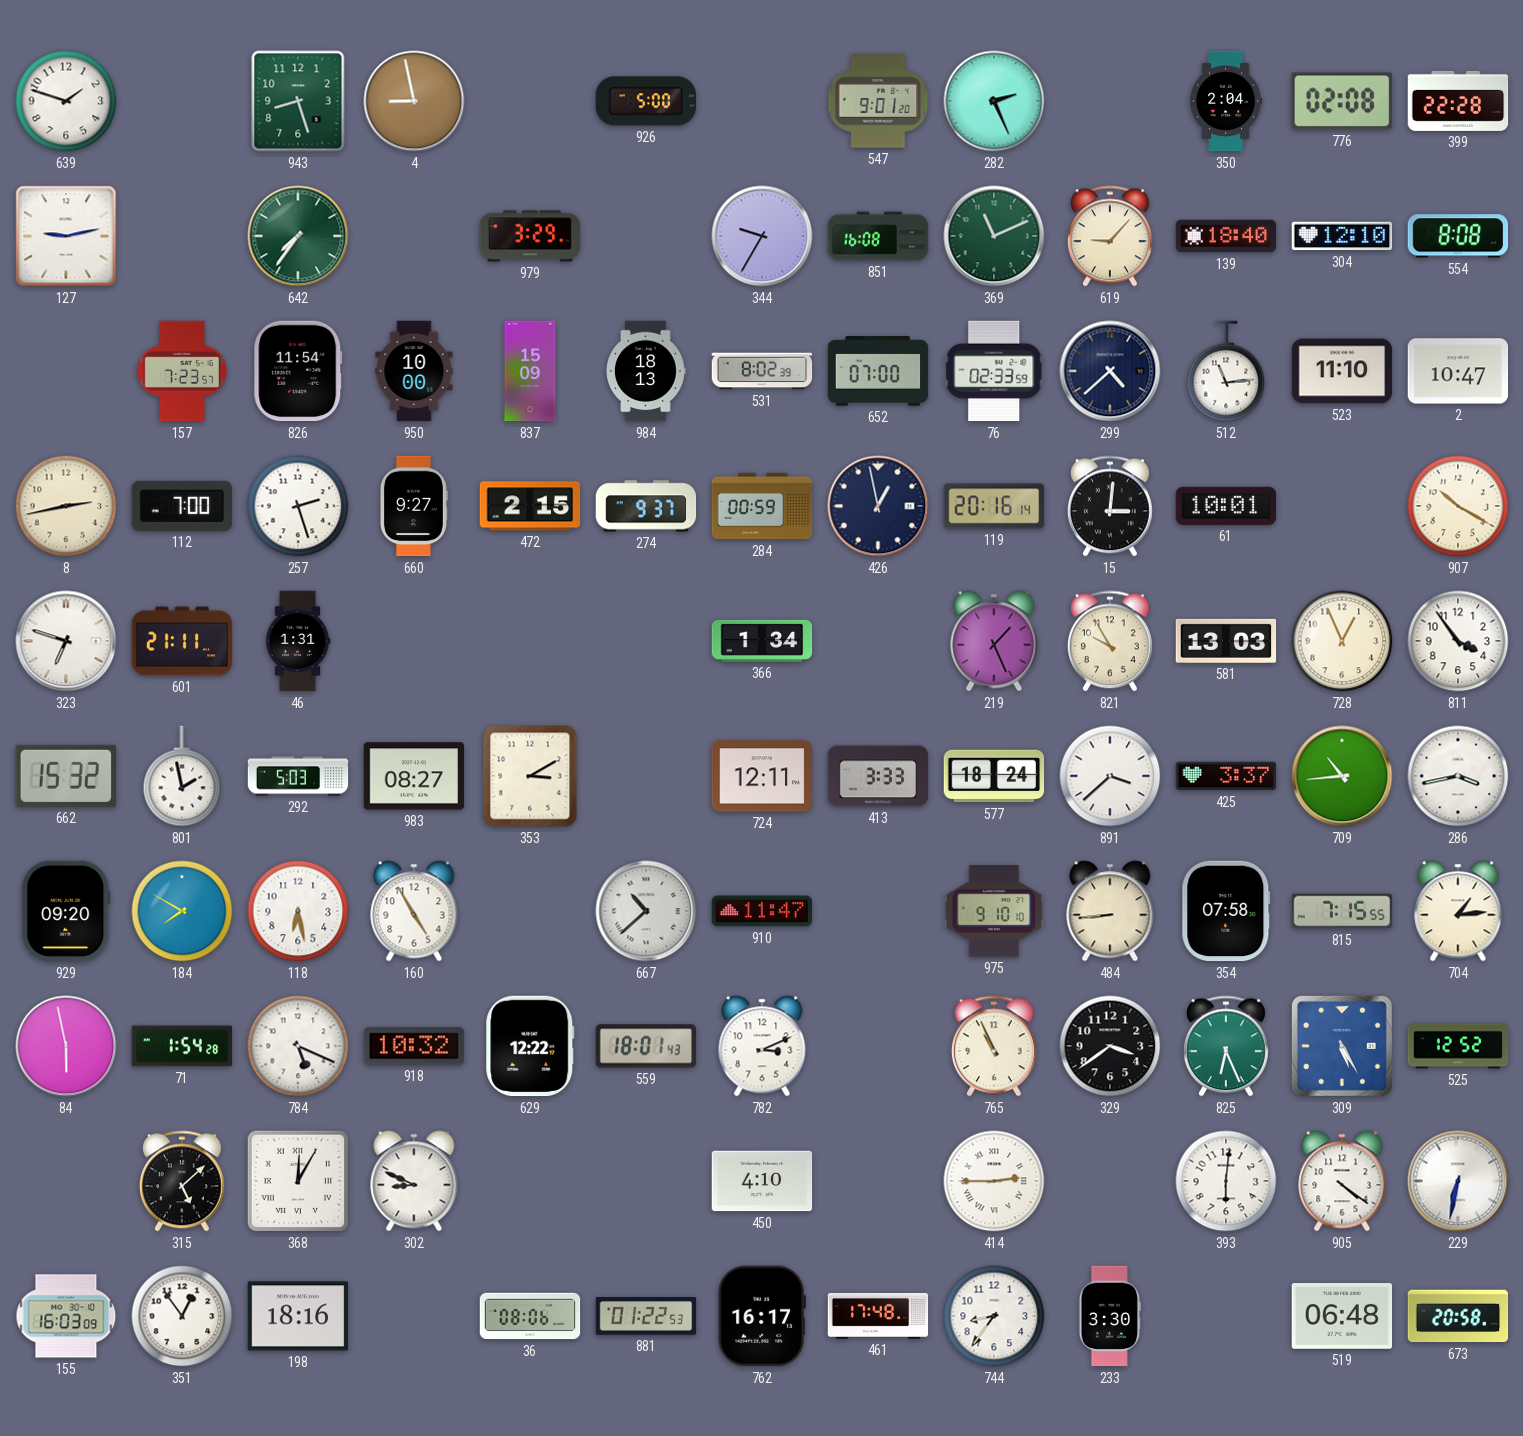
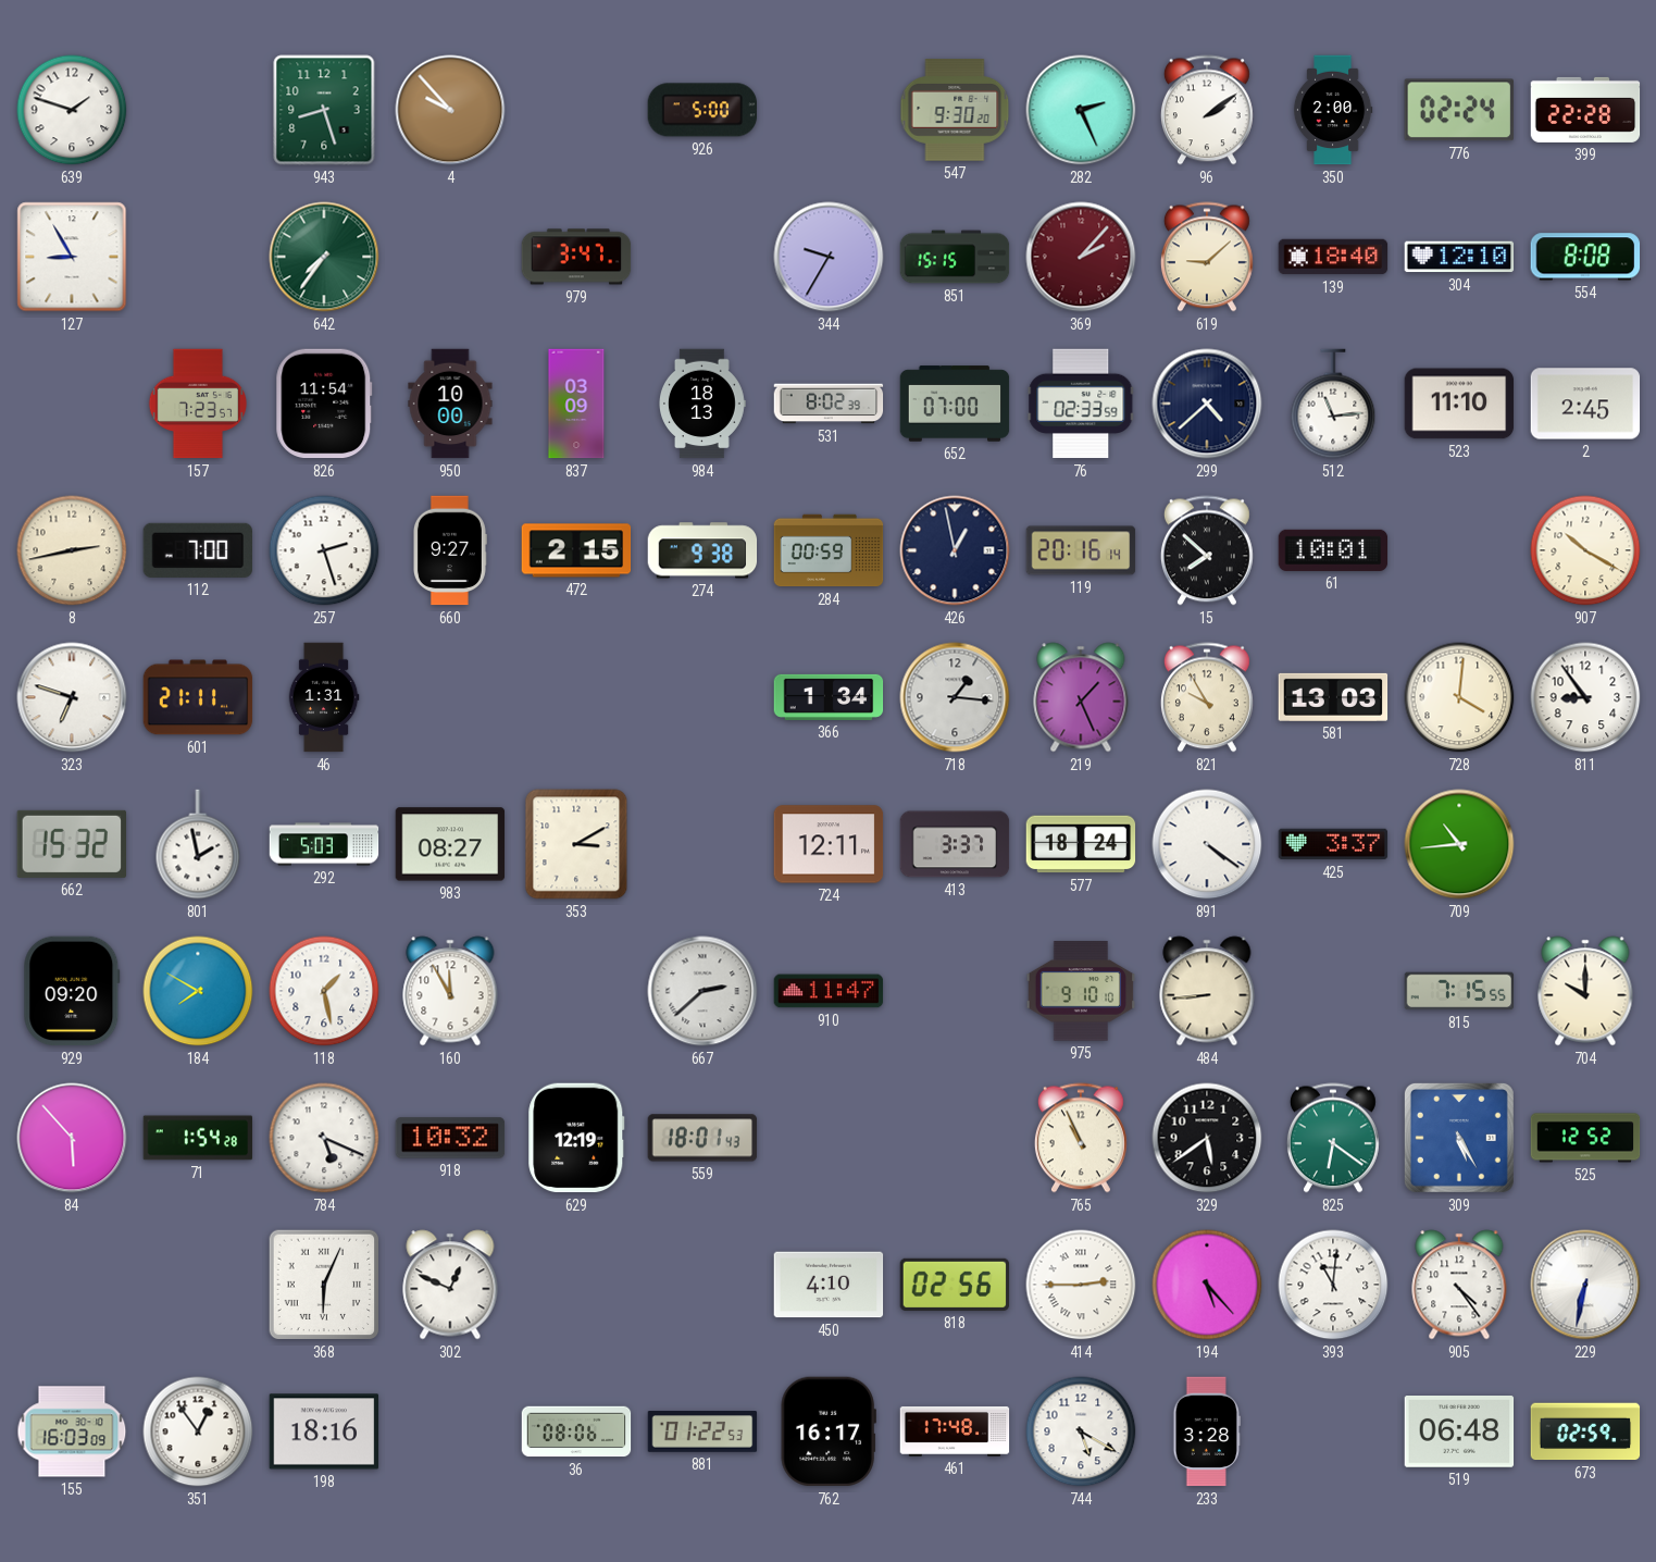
4: 8:58 -> 9:53 (450, 110)
547: 9:01 -> 9:30 (955, 110)
96: none -> 2:09 (1207, 110)
350: 2:04 -> 2:00 (1333, 110)
776: 02:08 -> 02:24 (1459, 110)
127: 9:13 -> 8:55 (72, 257)
979: 3:29 -> 3:47 (576, 257)
851: 16:08 -> 15:15 (955, 257)
369: 11:11 -> 2:07 (1081, 257)
369 dial: green -> burgundy (1081, 257)
619: 9:07 -> 9:08 (1207, 257)
837: 15:09 -> 03:09 (576, 404)
2: 10:47 -> 2:45 (1585, 404)
274: 9:37 -> 9:38 (702, 550)
15: 3:01 -> 7:52 (1207, 550)
718: none -> 1:16 (955, 697)
728: 12:56 -> 4:01 (1459, 697)
811: 3:54 -> 8:54 (1585, 697)
413: 3:33 -> 3:37 (955, 844)
891: 3:38 -> 4:21 (1207, 844)
286: 3:43 -> none (1458, 776)
118: 6:28 -> 1:28 (324, 991)
160: 4:55 -> 11:55 (450, 991)
667: 10:38 -> 2:38 (702, 991)
354: 07:58 -> none (1226, 911)
704: 1:14 -> 10:00 (1585, 991)
84: 5:58 -> 5:53 (72, 1138)
629: 12:22 -> 12:19 (576, 1138)
782: 3:11 -> none (762, 1046)
329: 3:39 -> 5:39 (1207, 1138)
825: 6:26 -> 6:21 (1333, 1138)
315: 5:08 -> none (182, 1181)
368: 12:05 -> 6:04 (324, 1285)
302: 8:49 -> 12:49 (450, 1285)
818: none -> 02:56 (955, 1285)
194: none -> 5:23 (1207, 1285)
393: 6:01 -> 11:01 (1333, 1285)
905: 4:21 -> 4:24 (1459, 1285)
744: 8:36 -> 5:20 (1081, 1431)
233: 3:30 -> 3:28 (1206, 1431)
673: 20:58 -> 02:59 (1585, 1431)
